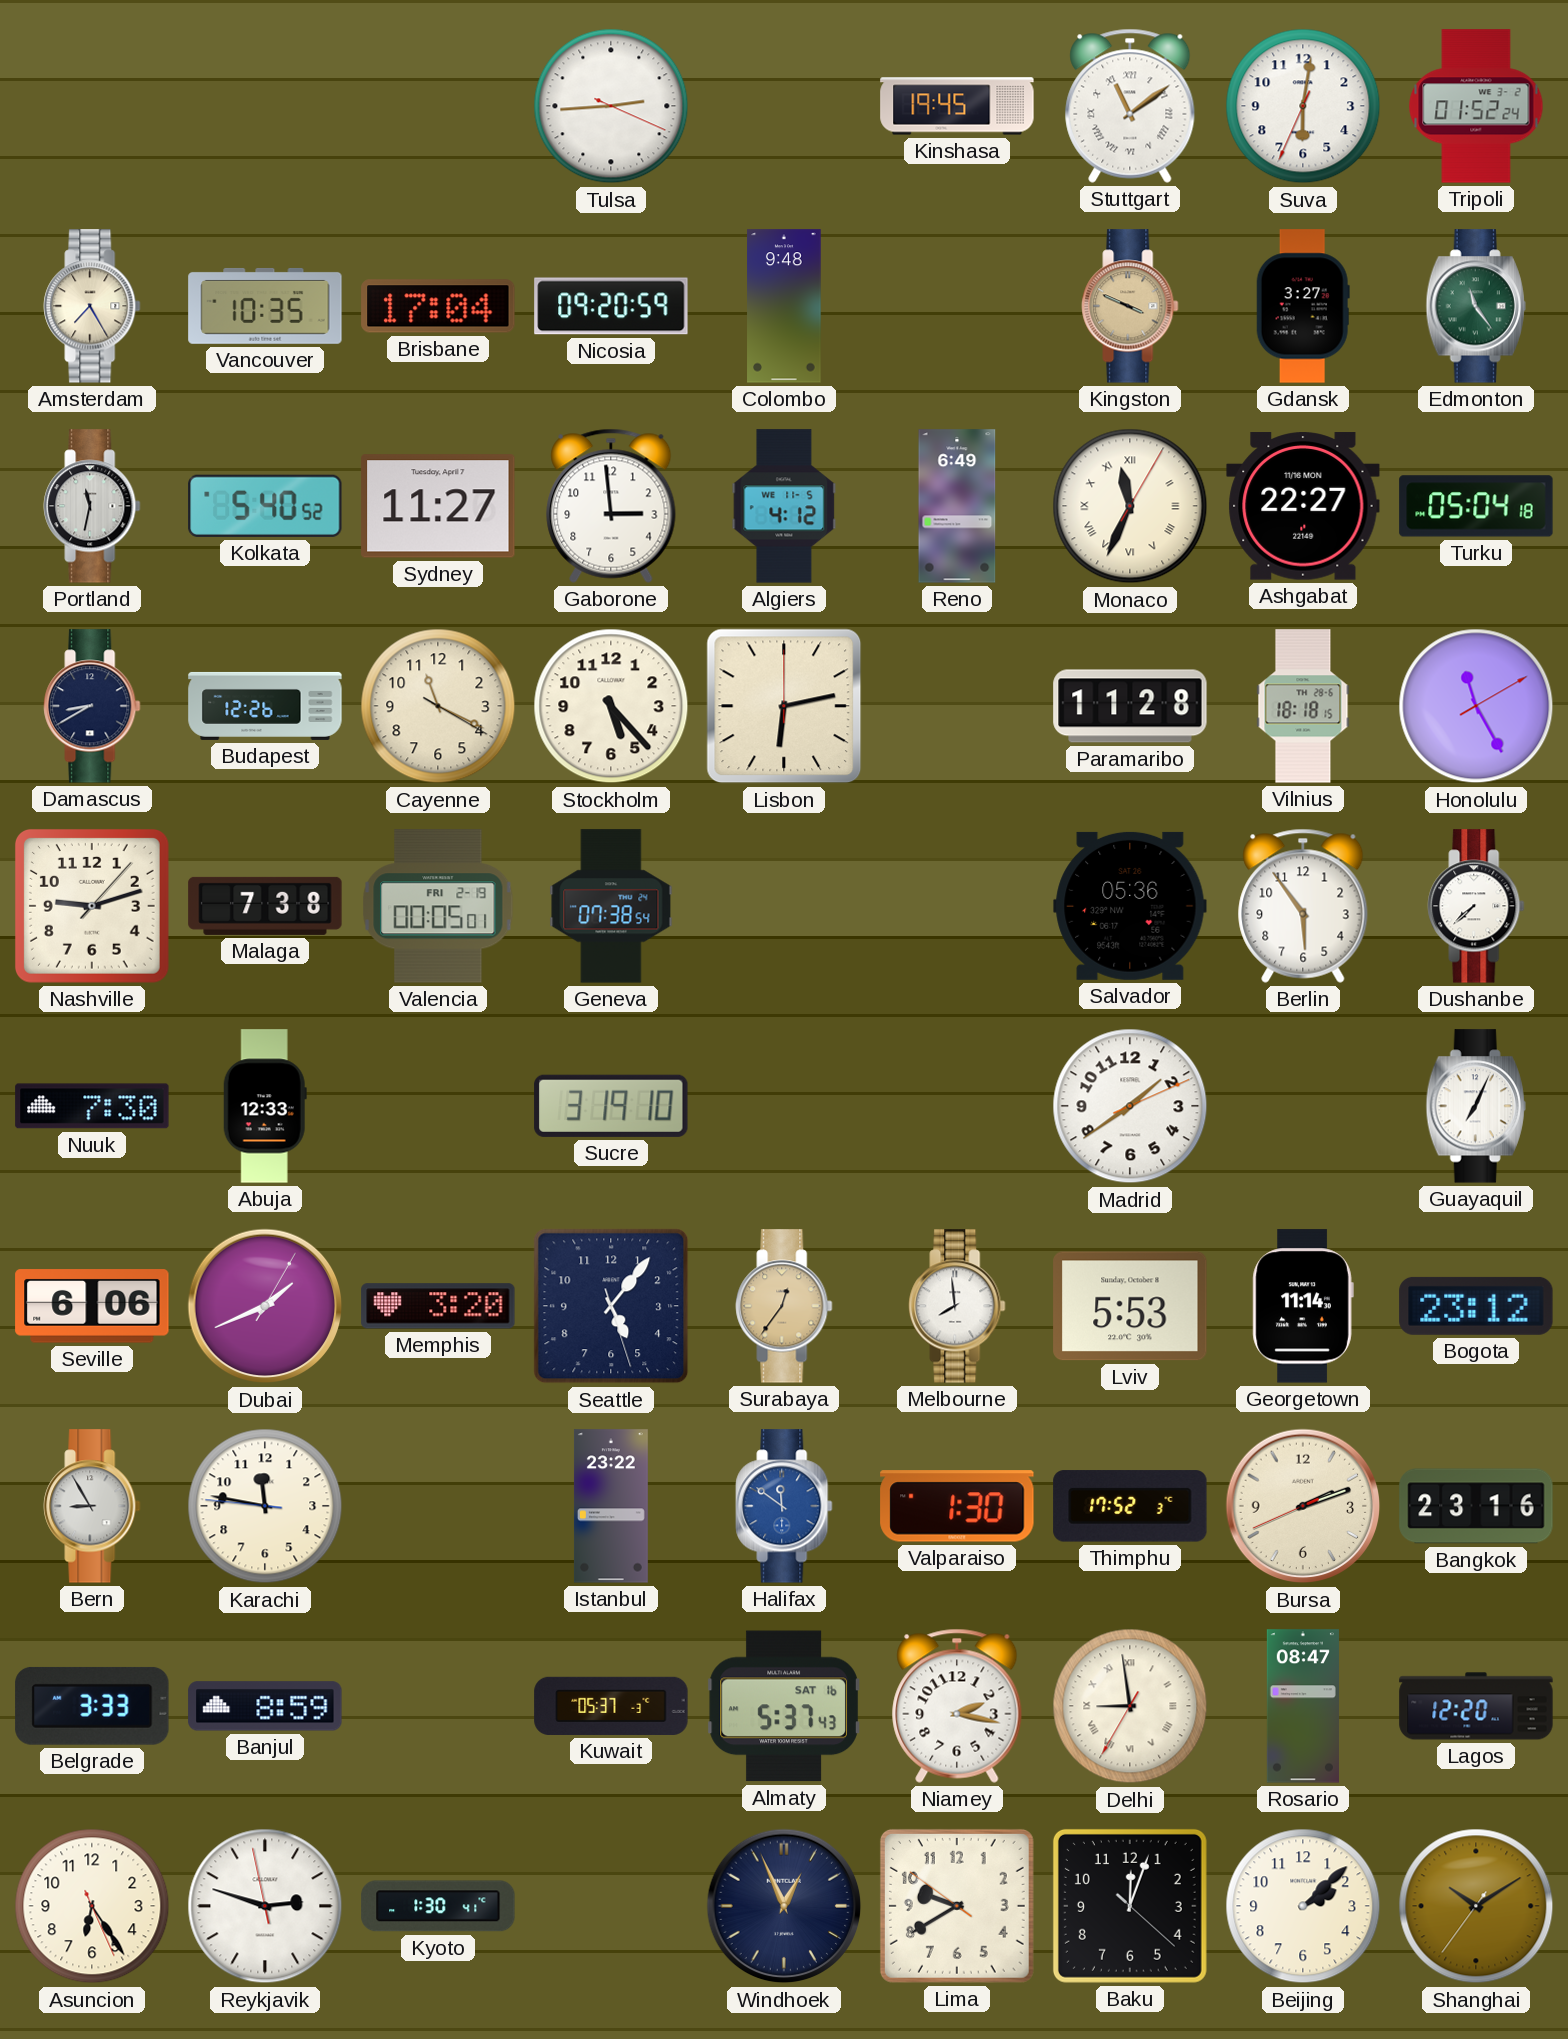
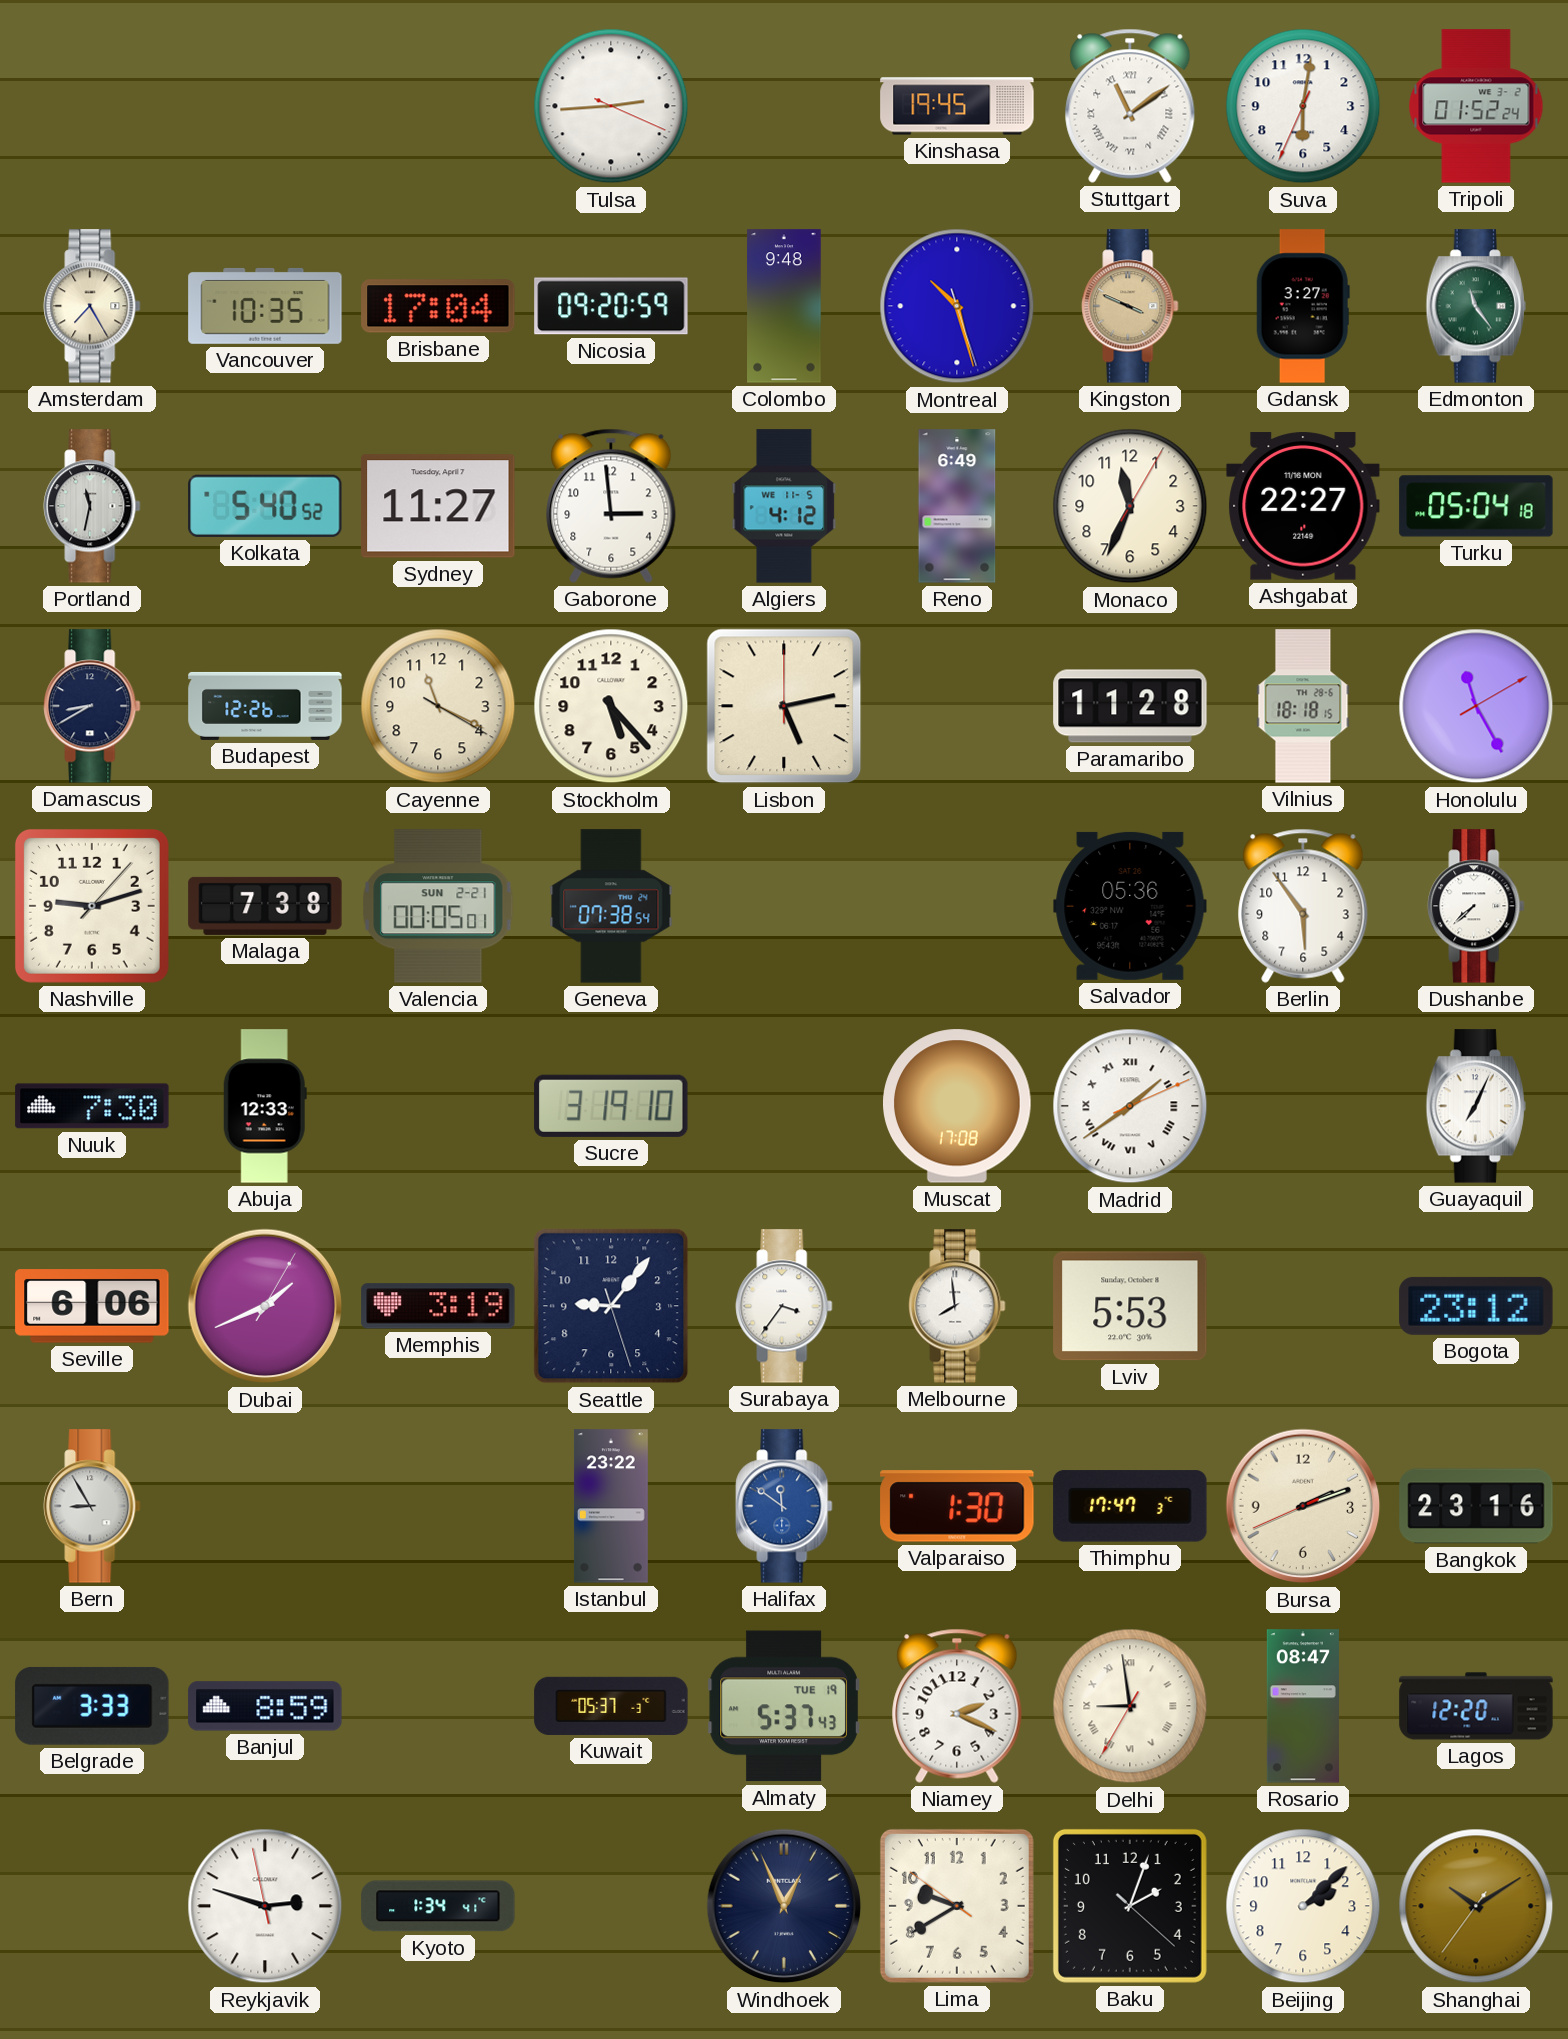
Montreal: none -> 10:27 (957, 306)
Monaco numerals: Roman -> Arabic (1130, 506)
Lisbon: 6:13 -> 5:13 (784, 706)
Valencia date: FRI 2-19 -> SUN 2-21 (438, 906)
Muscat: none -> 17:08 (958, 1106)
Madrid numerals: Arabic -> Roman (1130, 1106)
Memphis: 3:20 -> 3:19 (438, 1306)
Seattle: 5:06 -> 9:06 (611, 1306)
Surabaya: 12:36 -> 3:36 (784, 1306)
Surabaya dial: champagne -> white (784, 1306)
Georgetown: 11:14 -> none (1303, 1306)
Karachi: 11:46 -> none (265, 1506)
Thimphu: 17:52 -> 17:47 (1130, 1506)
Almaty date: SAT 16 -> TUE 19 (784, 1706)
Niamey: 2:17 -> 2:19 (957, 1706)
Asuncion: 6:24 -> none (92, 1906)
Kyoto: 1:30 -> 1:34 (438, 1906)
Baku: 12:03 -> 2:03 (1130, 1906)
